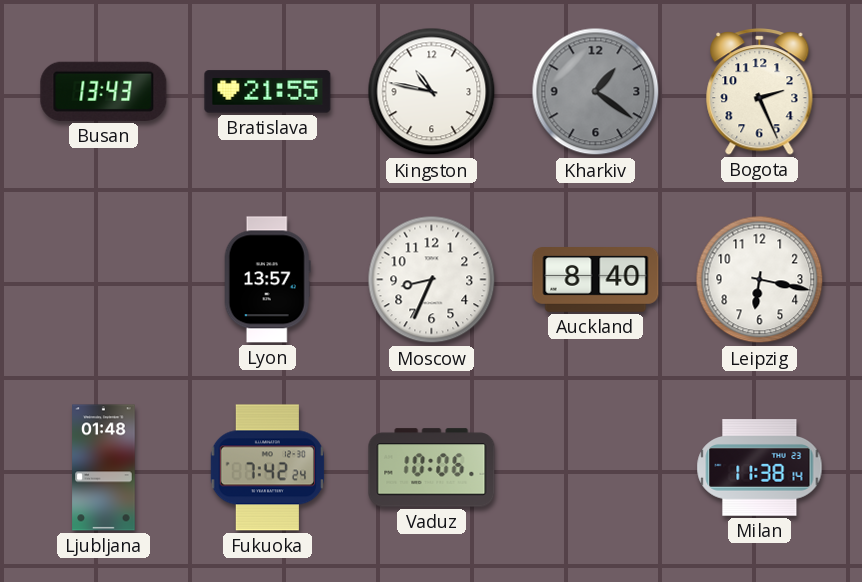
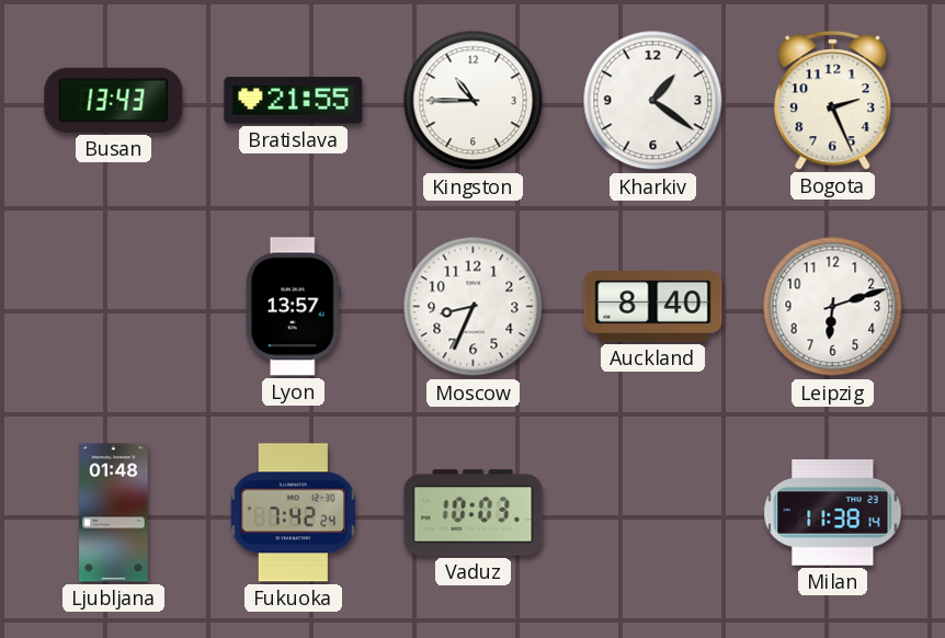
Kingston: 10:47 -> 10:45 (474, 101)
Kharkiv dial: grey -> white (653, 101)
Leipzig: 6:17 -> 6:12 (833, 307)
Vaduz: 10:06 -> 10:03 (474, 513)
